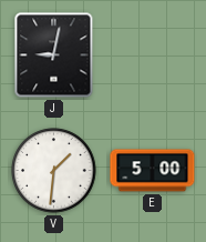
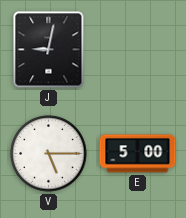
V: 1:31 -> 5:15 (49, 154)
